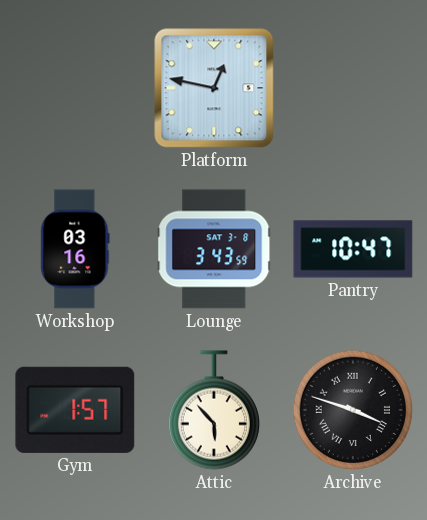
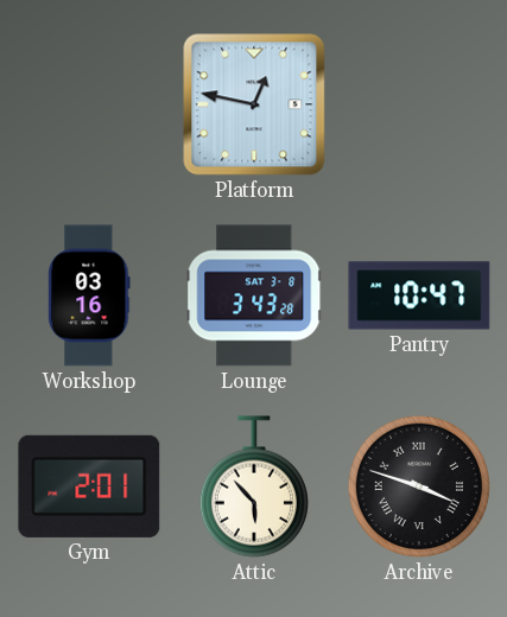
Lounge: 3:43:59 -> 3:43:28 (254, 295)
Gym: 1:57 -> 2:01 (89, 486)
